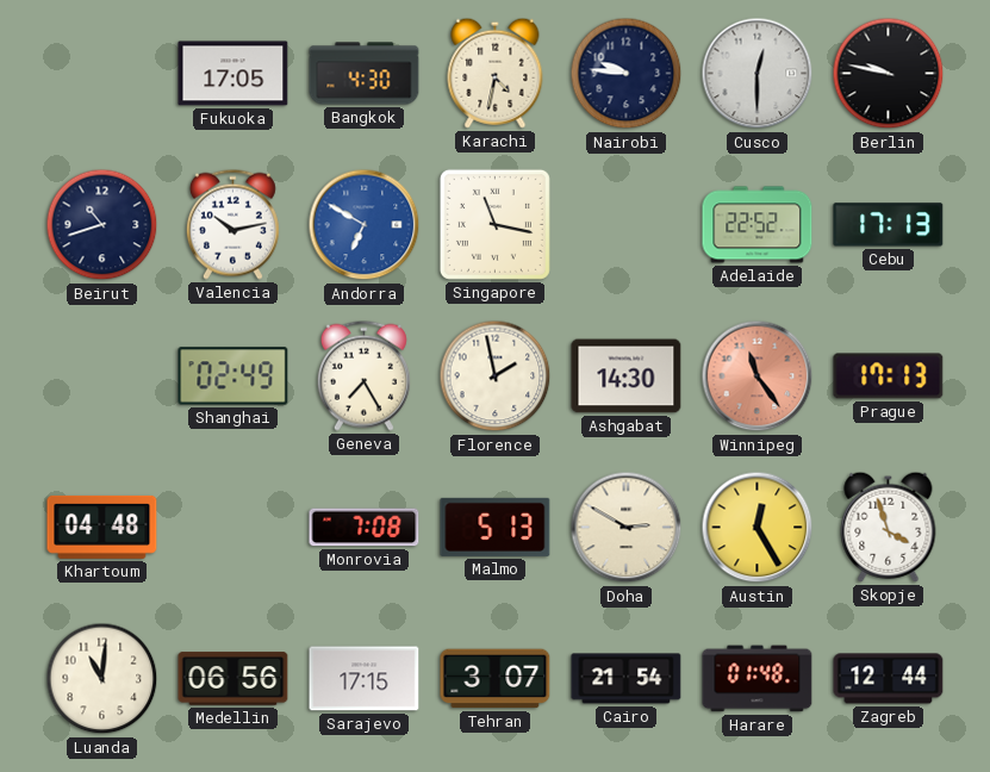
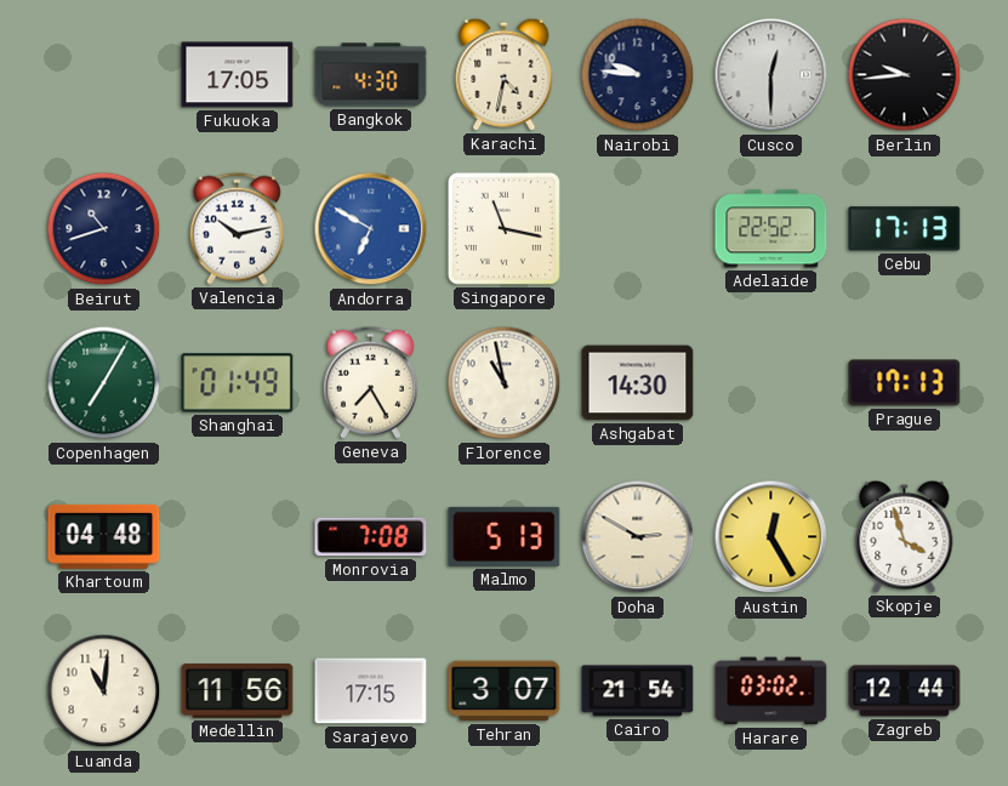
Berlin: 9:47 -> 9:44 (905, 75)
Copenhagen: none -> 7:05 (104, 383)
Shanghai: 02:49 -> 01:49 (238, 383)
Florence: 1:58 -> 10:58 (505, 383)
Winnipeg: 11:24 -> none (758, 376)
Medellin: 06:56 -> 11:56 (238, 691)
Harare: 01:48 -> 03:02 (771, 691)
